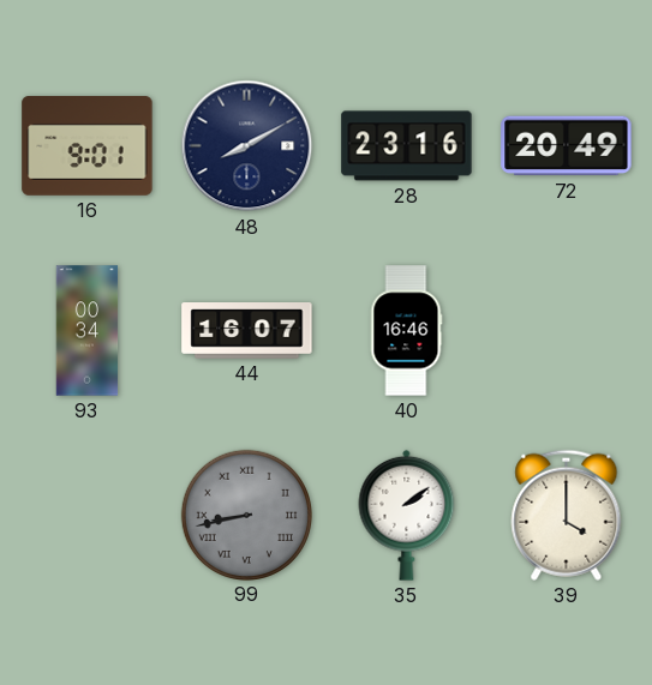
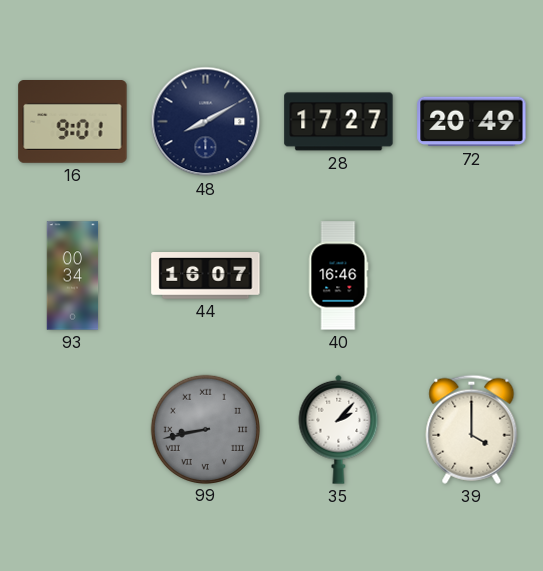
28: 23:16 -> 17:27 (339, 122)
35: 2:09 -> 2:07 (339, 429)
